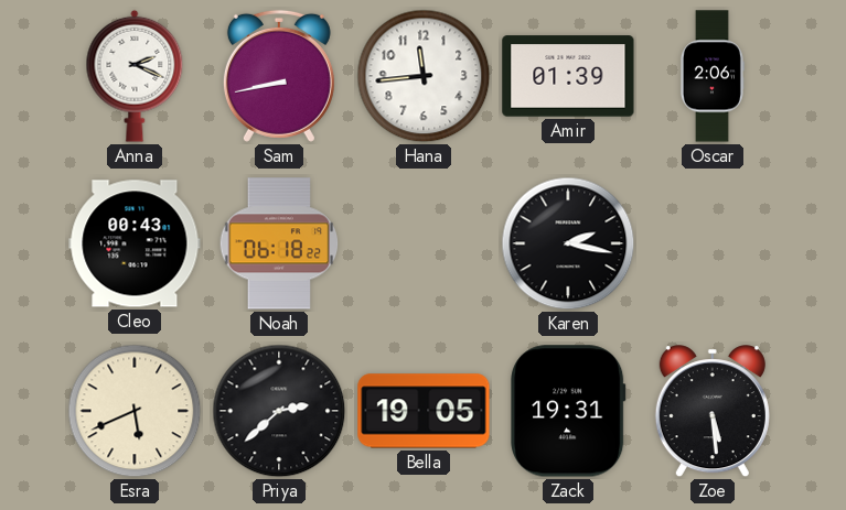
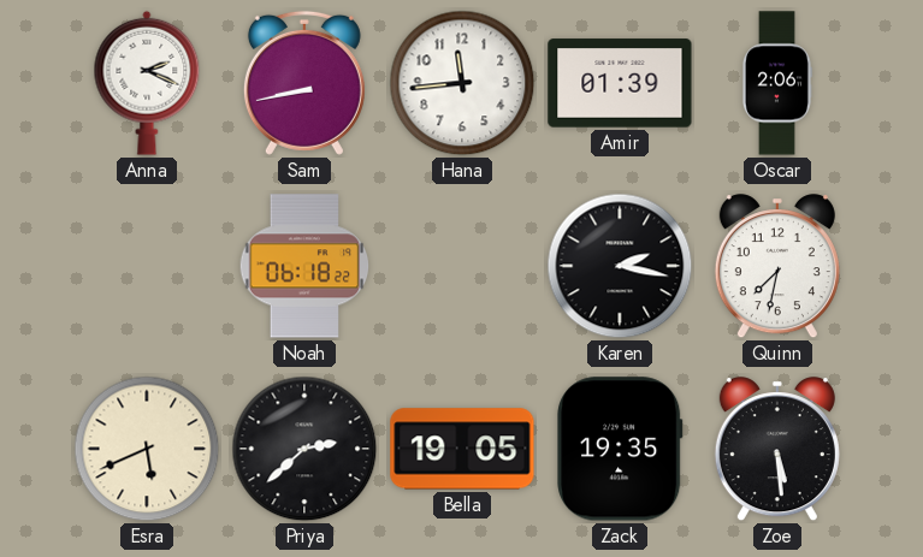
Cleo: 00:43 -> none (135, 243)
Quinn: none -> 7:32 (777, 267)
Zack: 19:31 -> 19:35 (620, 449)
